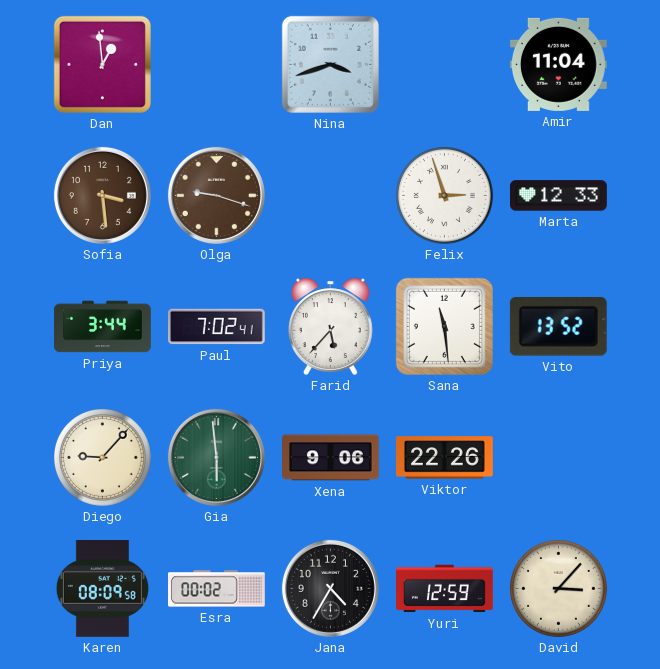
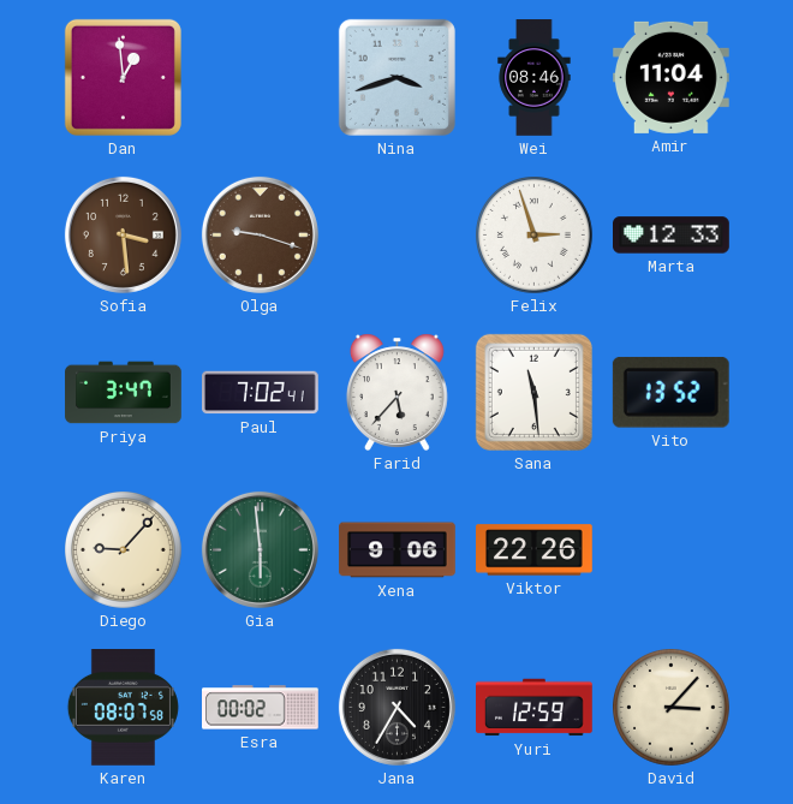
Wei: none -> 08:46 (535, 78)
Priya: 3:44 -> 3:47 (124, 393)
Karen: 08:09 -> 08:07 (123, 708)
